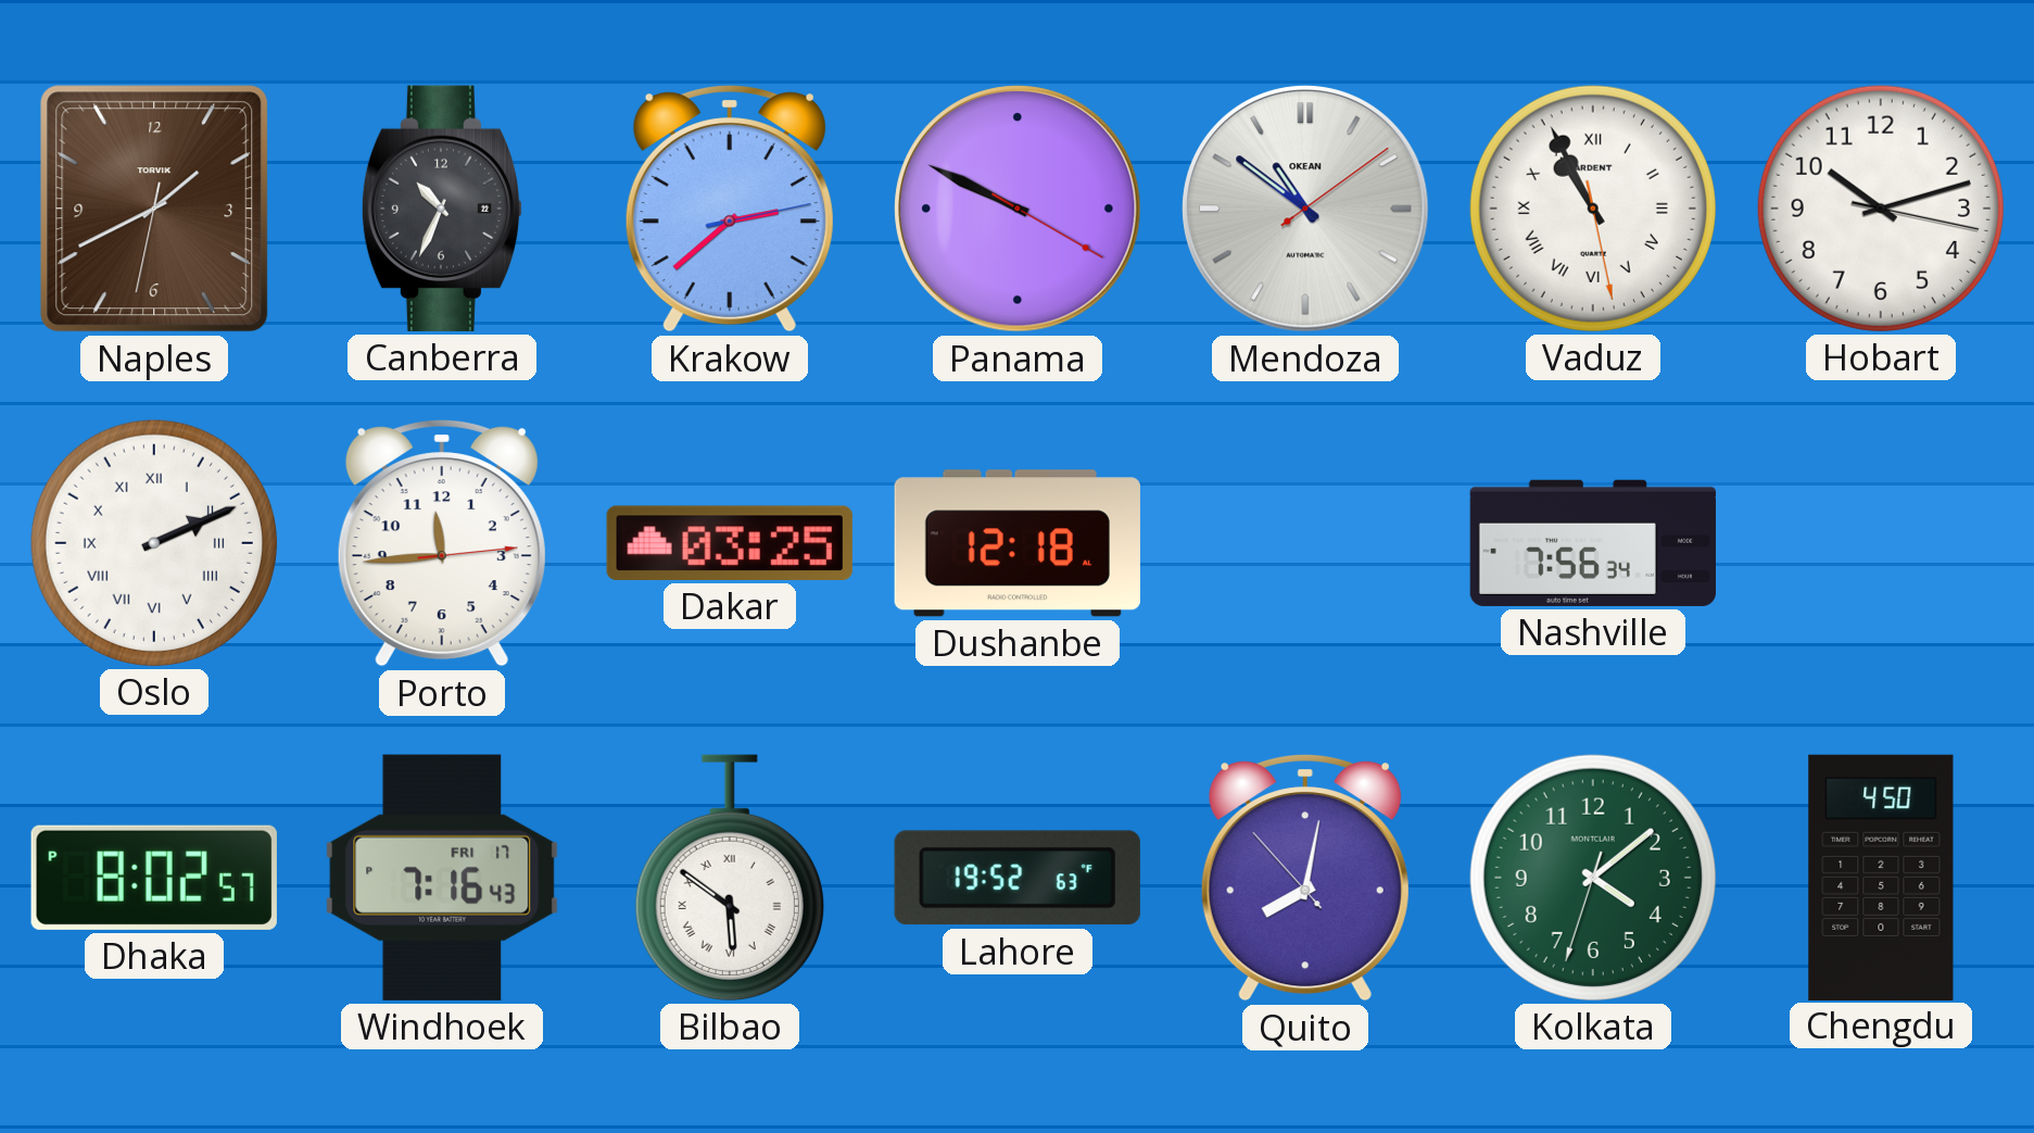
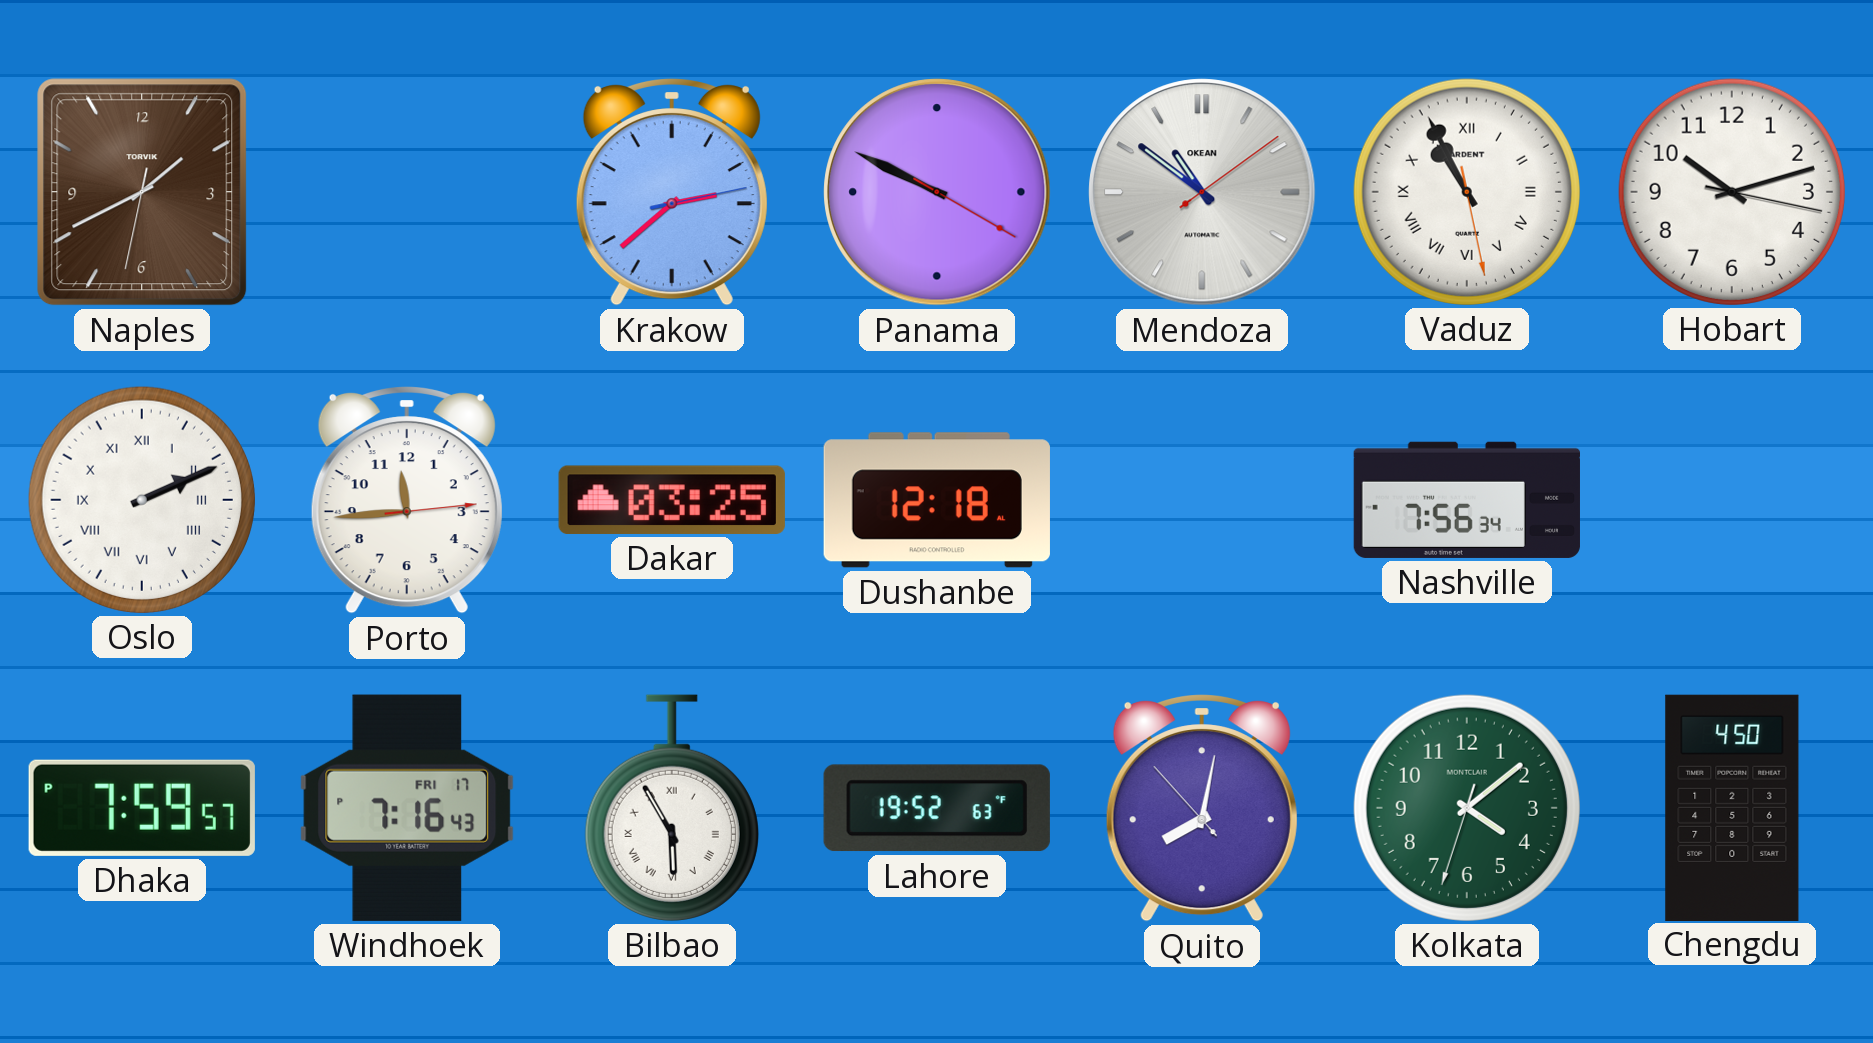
Canberra: 10:34 -> none (441, 209)
Dhaka: 8:02 -> 7:59 (142, 808)
Bilbao: 5:51 -> 5:55 (672, 808)
